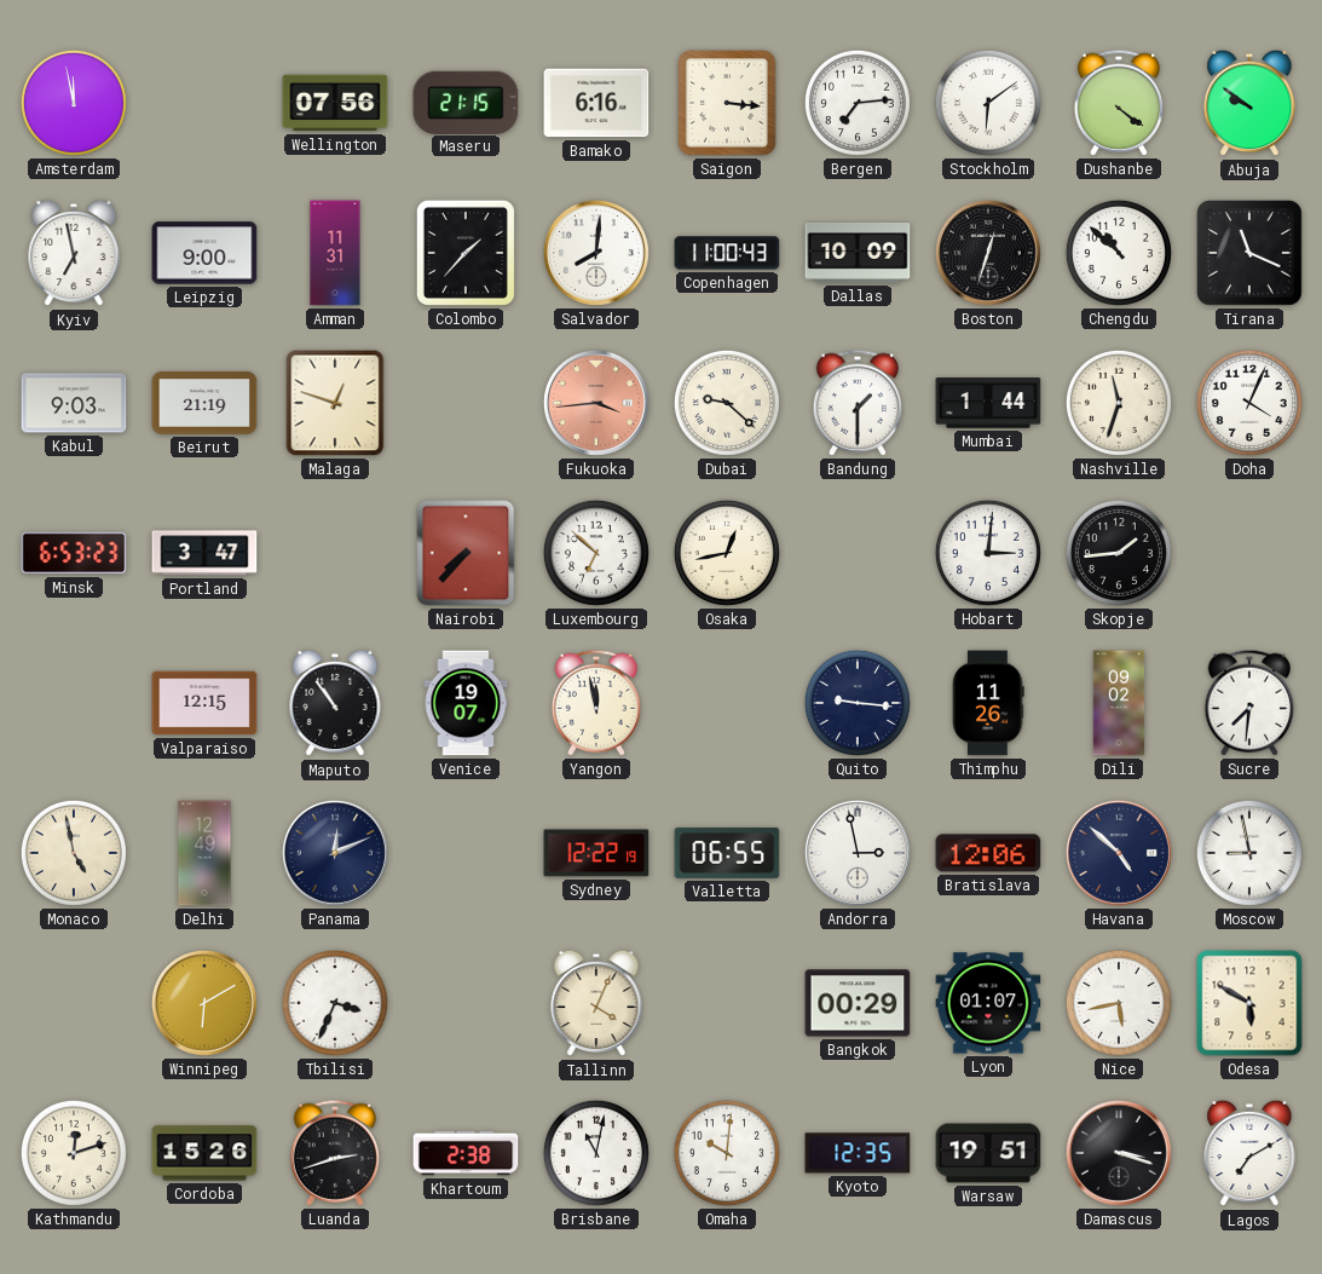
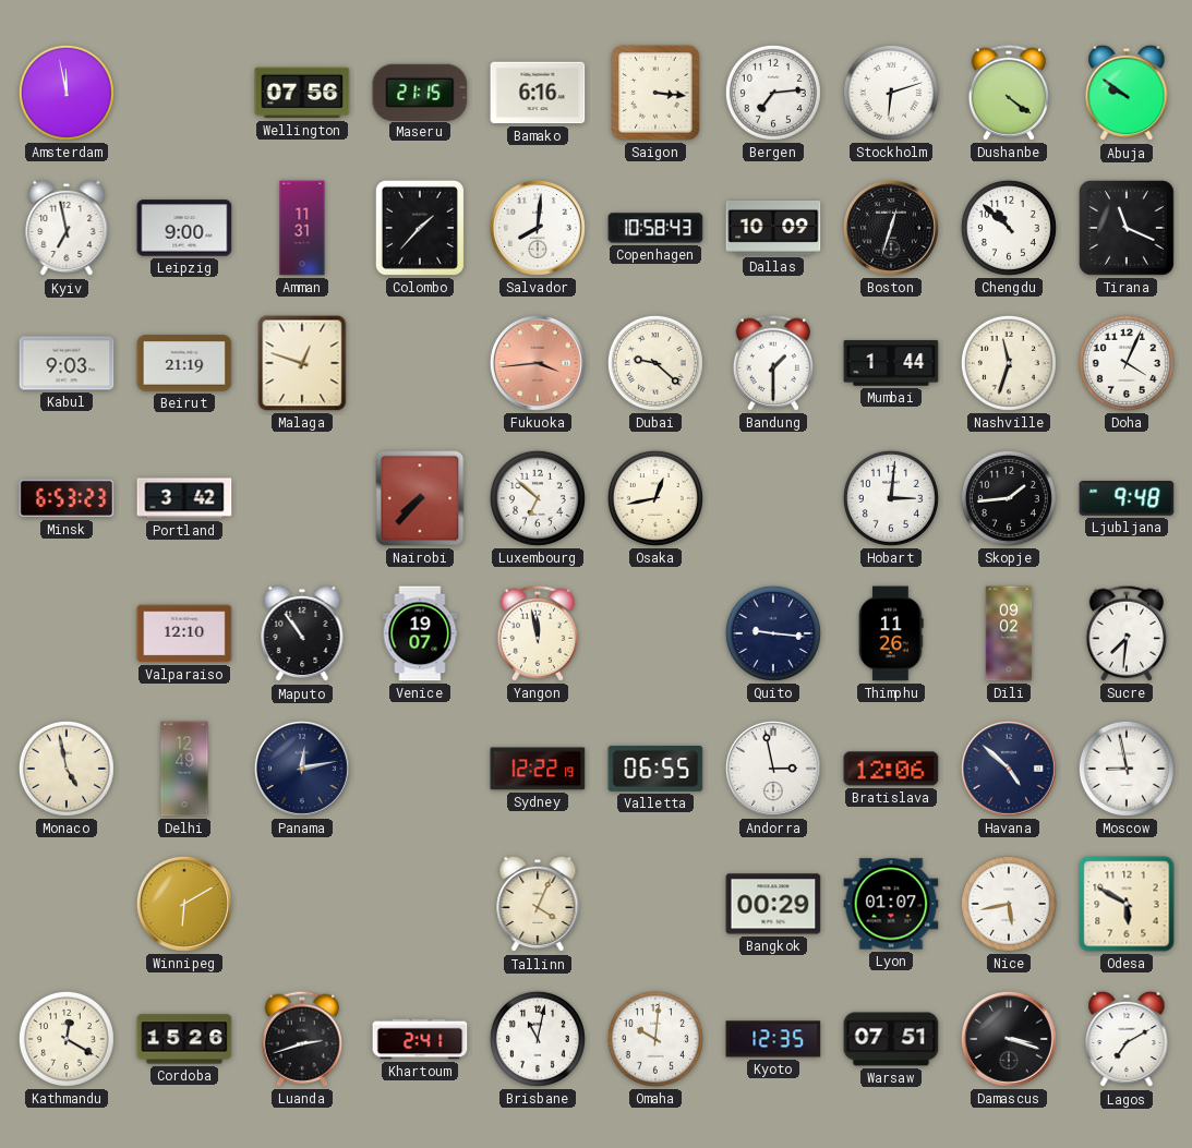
Stockholm: 6:09 -> 6:12 (891, 93)
Copenhagen: 11:00 -> 10:58 (655, 228)
Portland: 3:47 -> 3:42 (184, 498)
Ljubljana: none -> 9:48 (1127, 498)
Valparaiso: 12:15 -> 12:10 (184, 633)
Panama: 12:11 -> 12:13 (302, 769)
Tbilisi: 3:34 -> none (335, 1003)
Kathmandu: 12:12 -> 12:20 (67, 1039)
Khartoum: 2:38 -> 2:41 (420, 1039)
Warsaw: 19:51 -> 07:51 (891, 1039)
